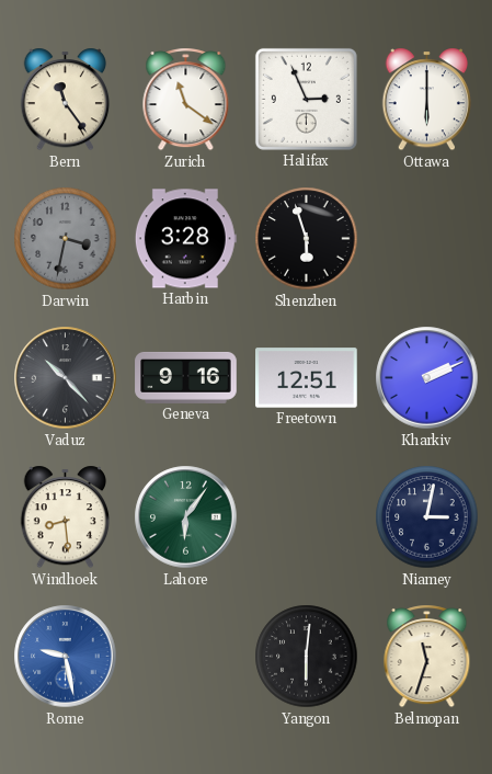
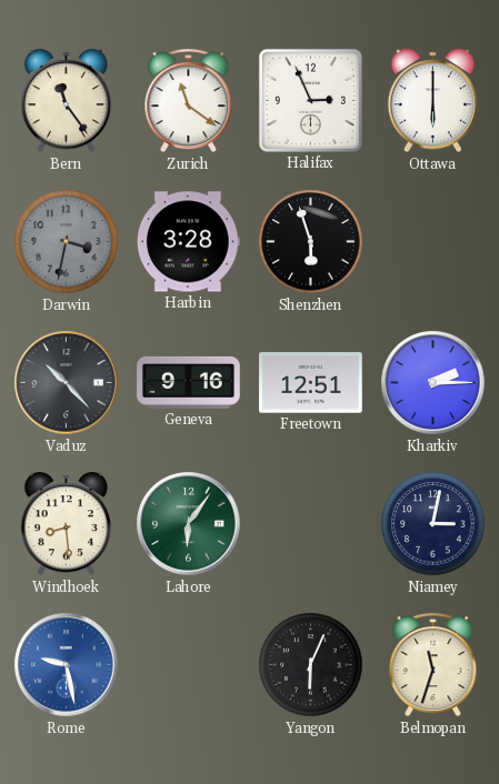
Kharkiv: 2:11 -> 2:15 (433, 383)
Yangon: 6:01 -> 6:04 (311, 665)
